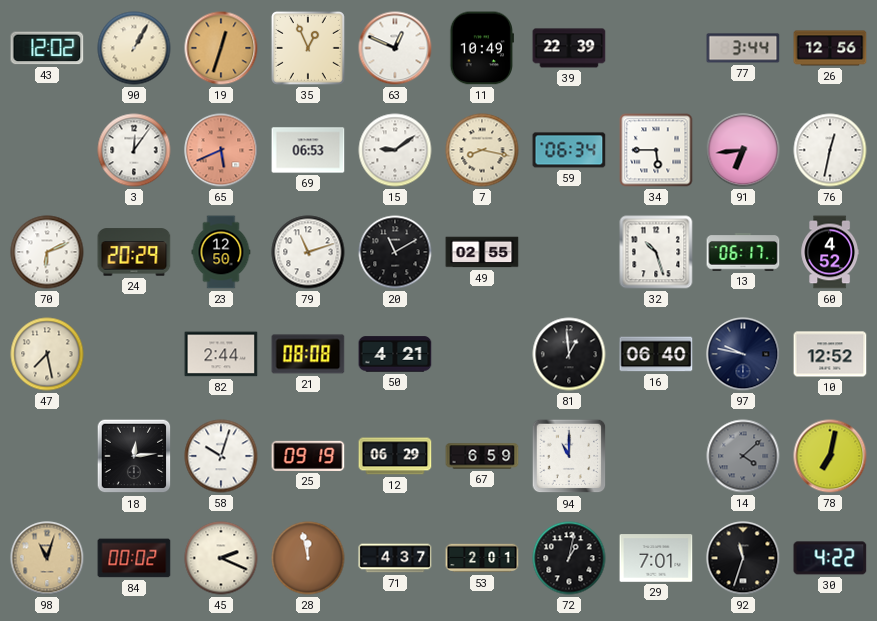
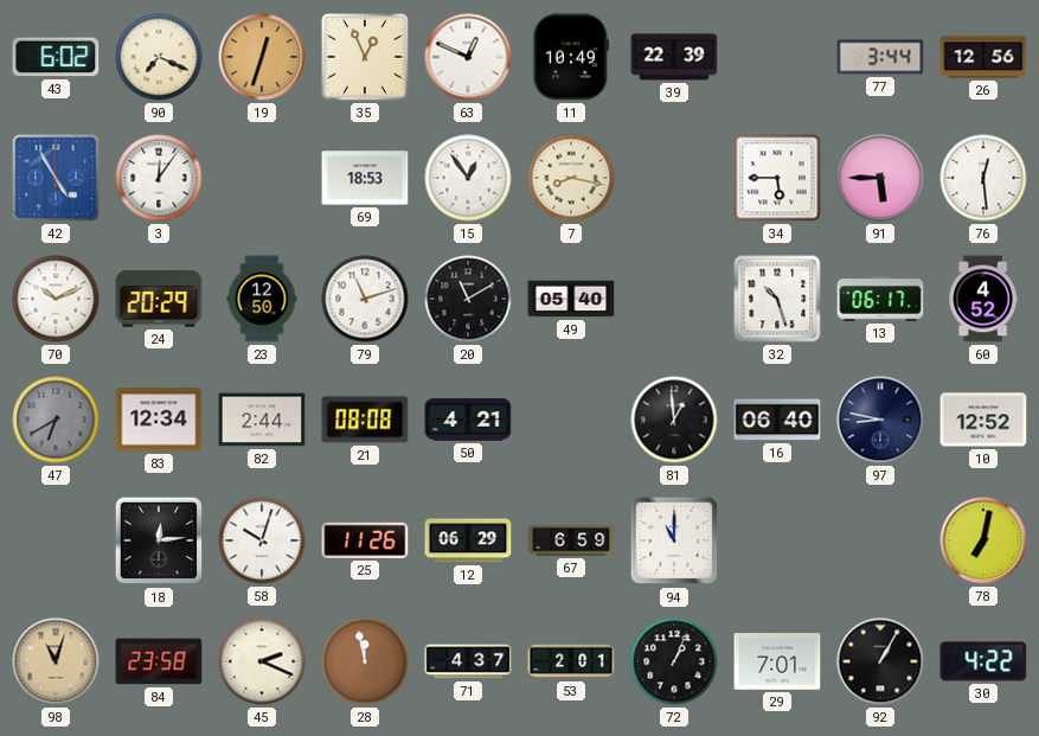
43: 12:02 -> 6:02 (56, 57)
90: 1:05 -> 7:19 (159, 57)
42: none -> 4:55 (56, 178)
65: 5:41 -> none (221, 150)
69: 06:53 -> 18:53 (365, 178)
15: 9:09 -> 12:54 (468, 178)
59: 06:34 -> none (569, 150)
91: 6:44 -> 5:45 (880, 178)
76: 12:32 -> 12:29 (983, 178)
70: 6:11 -> 10:11 (56, 299)
49: 02:55 -> 05:40 (571, 299)
47: 7:28 -> 6:40 (56, 420)
47 dial: cream -> grey (56, 420)
83: none -> 12:34 (159, 420)
97: 9:47 -> 8:47 (880, 420)
25: 09:19 -> 11:26 (365, 540)
14: 4:08 -> none (743, 456)
84: 00:02 -> 23:58 (159, 661)
72: 1:02 -> 1:04 (674, 661)
92: 11:33 -> 1:05 (880, 661)
